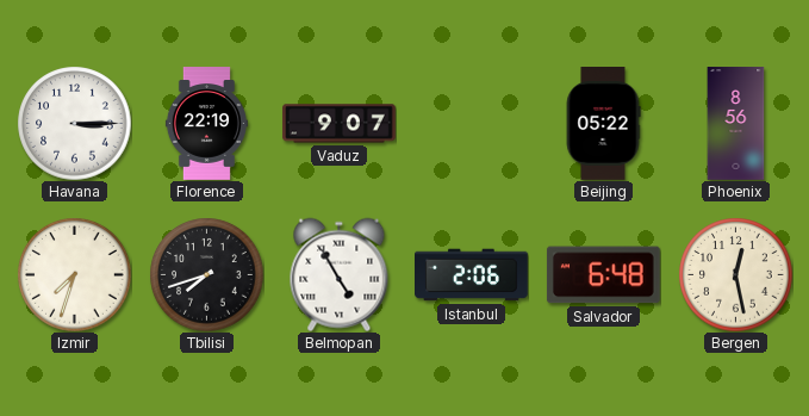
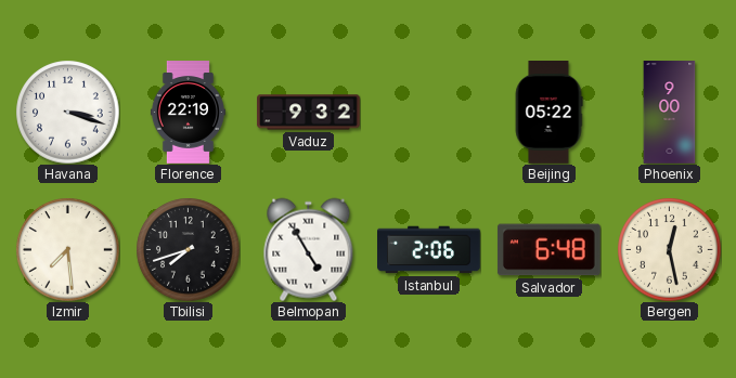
Havana: 3:15 -> 3:18 (67, 112)
Vaduz: 9:07 -> 9:32 (309, 113)
Phoenix: 8:56 -> 9:00 (670, 113)
Izmir: 7:33 -> 7:29 (67, 249)
